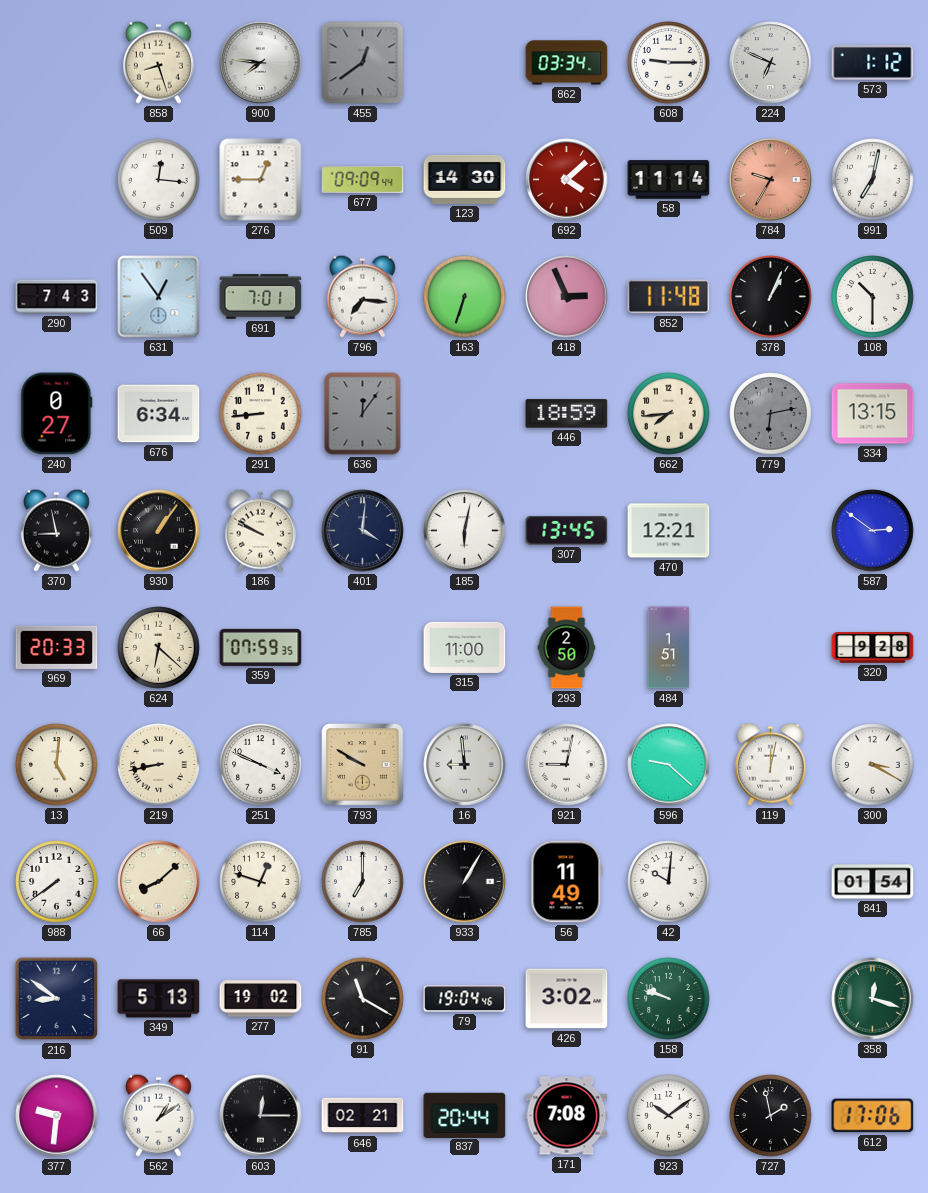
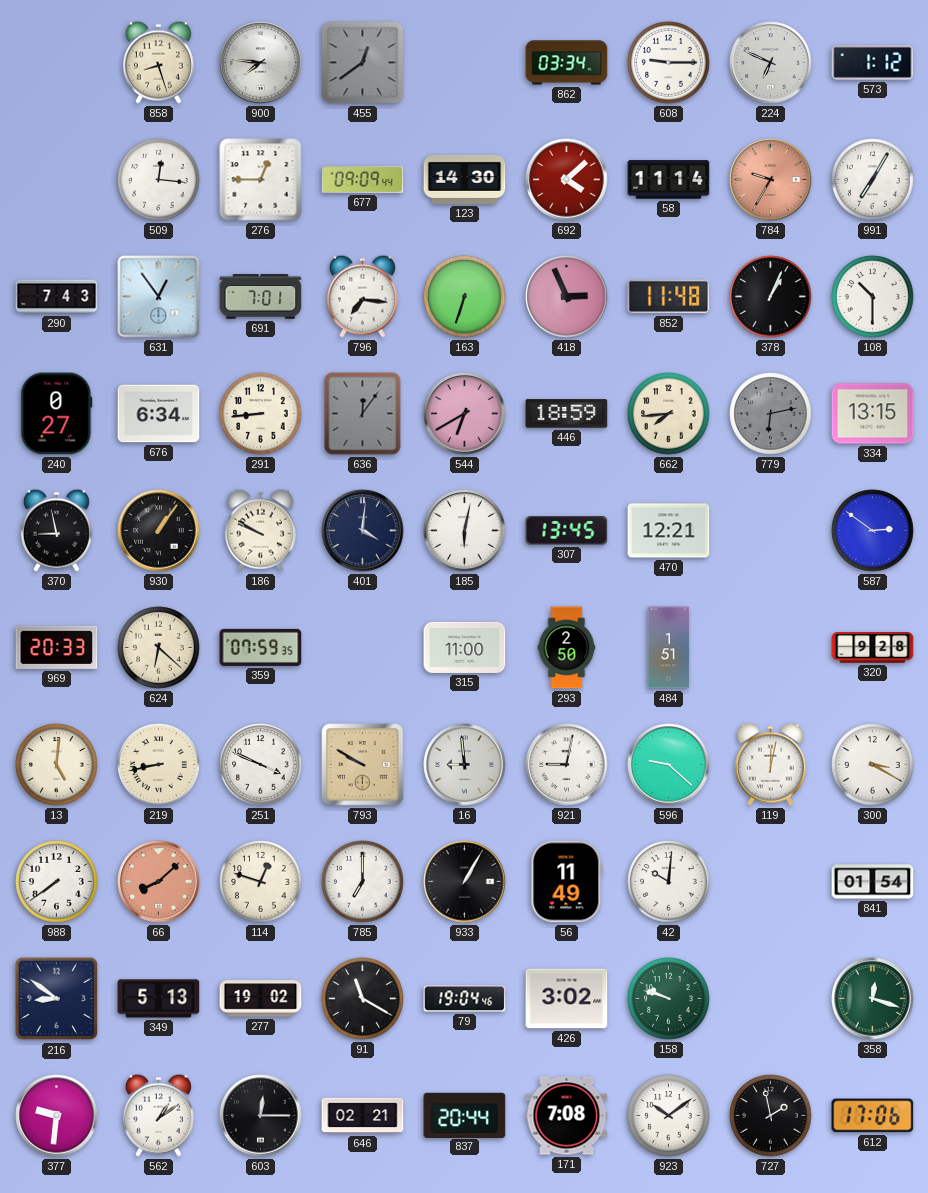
991: 7:02 -> 7:05 (873, 180)
544: none -> 6:40 (465, 414)
66 dial: cream -> salmon (159, 882)
